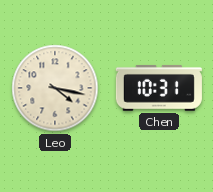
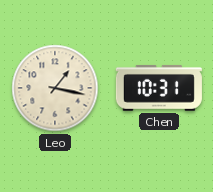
Leo: 4:17 -> 1:17 (55, 88)
